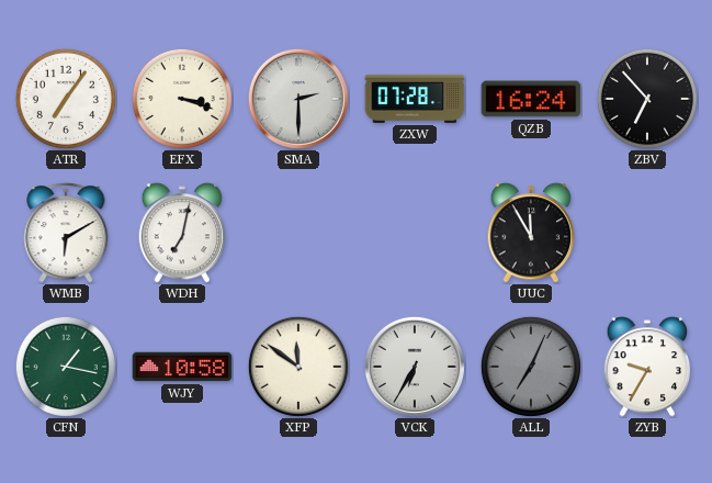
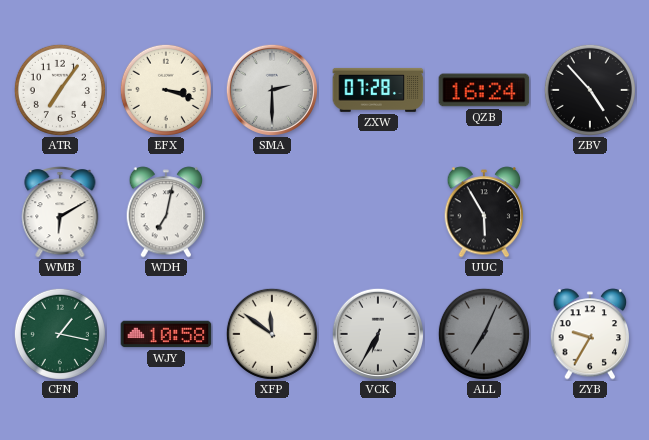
ZBV: 6:53 -> 4:53 (590, 90)
UUC: 11:55 -> 5:55 (484, 212)
